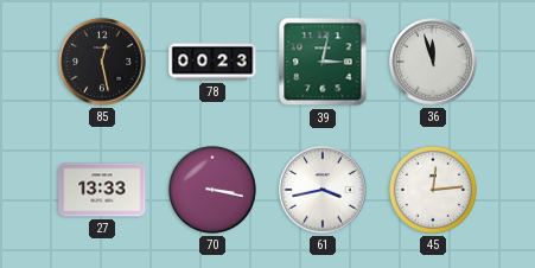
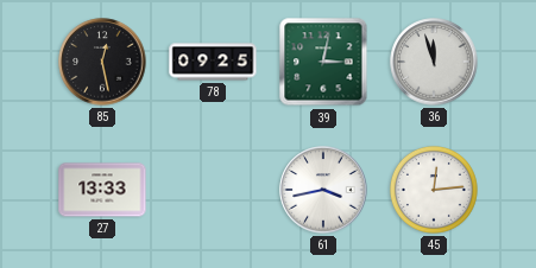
78: 00:23 -> 09:25 (213, 62)
70: 3:17 -> none (212, 190)
